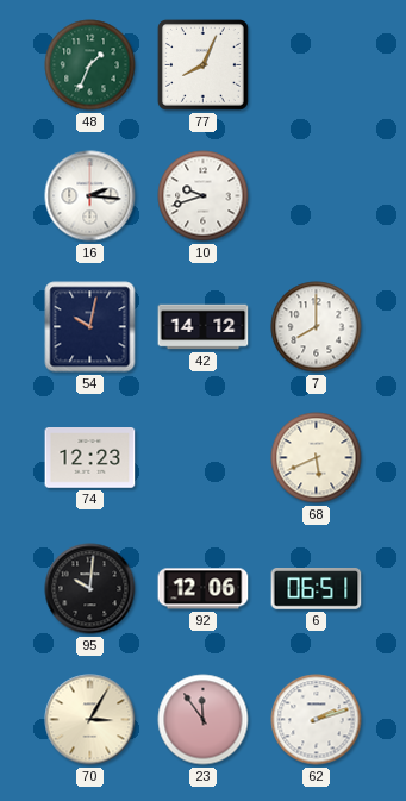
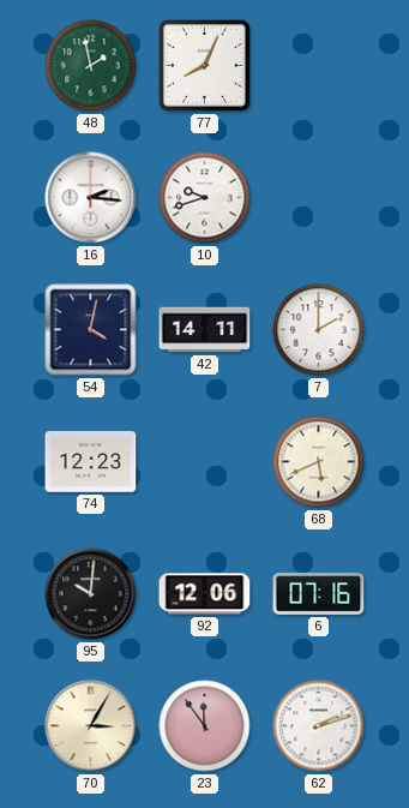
48: 1:34 -> 1:58 (91, 66)
54: 10:02 -> 4:02 (91, 330)
42: 14:12 -> 14:11 (205, 330)
7: 8:00 -> 2:00 (319, 330)
6: 06:51 -> 07:16 (319, 594)
